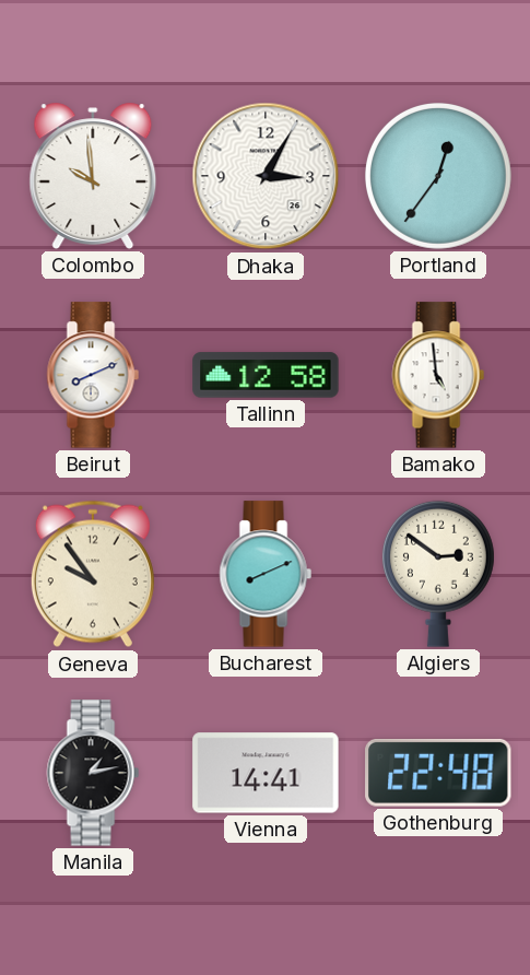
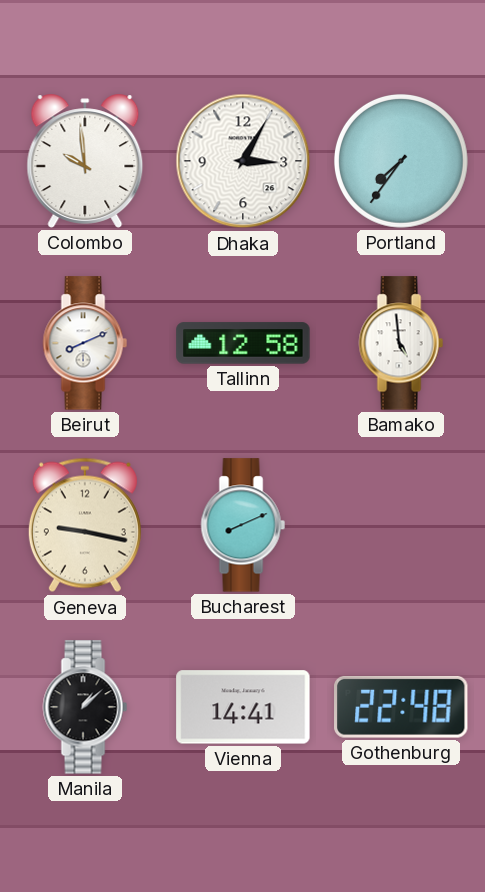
Portland: 12:36 -> 7:36 (401, 161)
Geneva: 9:54 -> 9:17 (85, 525)
Algiers: 2:51 -> none (438, 574)
Manila: 1:13 -> 1:08 (85, 707)
